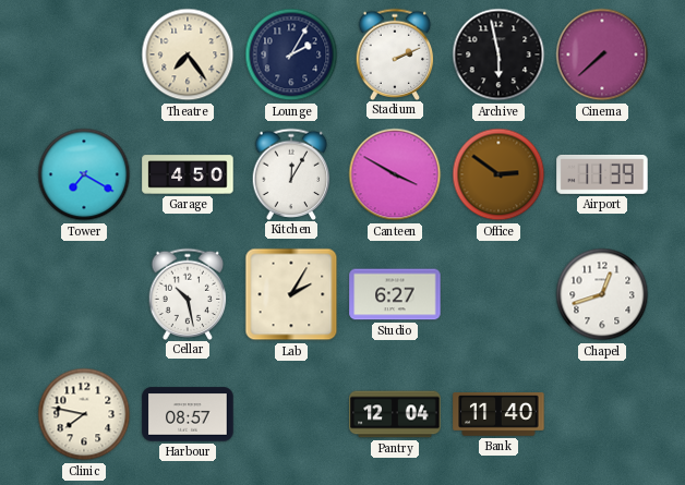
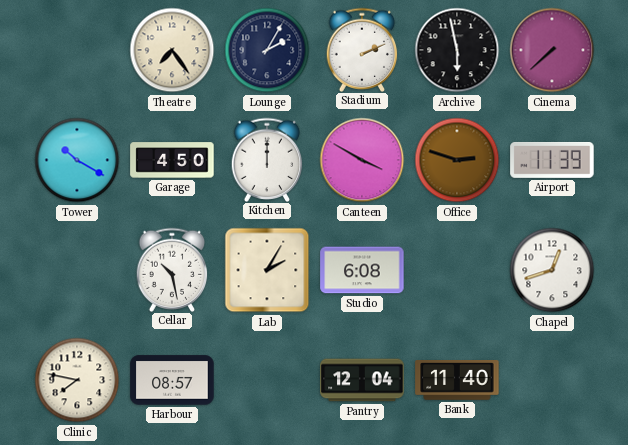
Tower: 7:20 -> 10:20 (77, 160)
Kitchen: 12:05 -> 12:00 (267, 159)
Office: 2:51 -> 2:48 (457, 160)
Studio: 6:27 -> 6:08 (362, 270)
